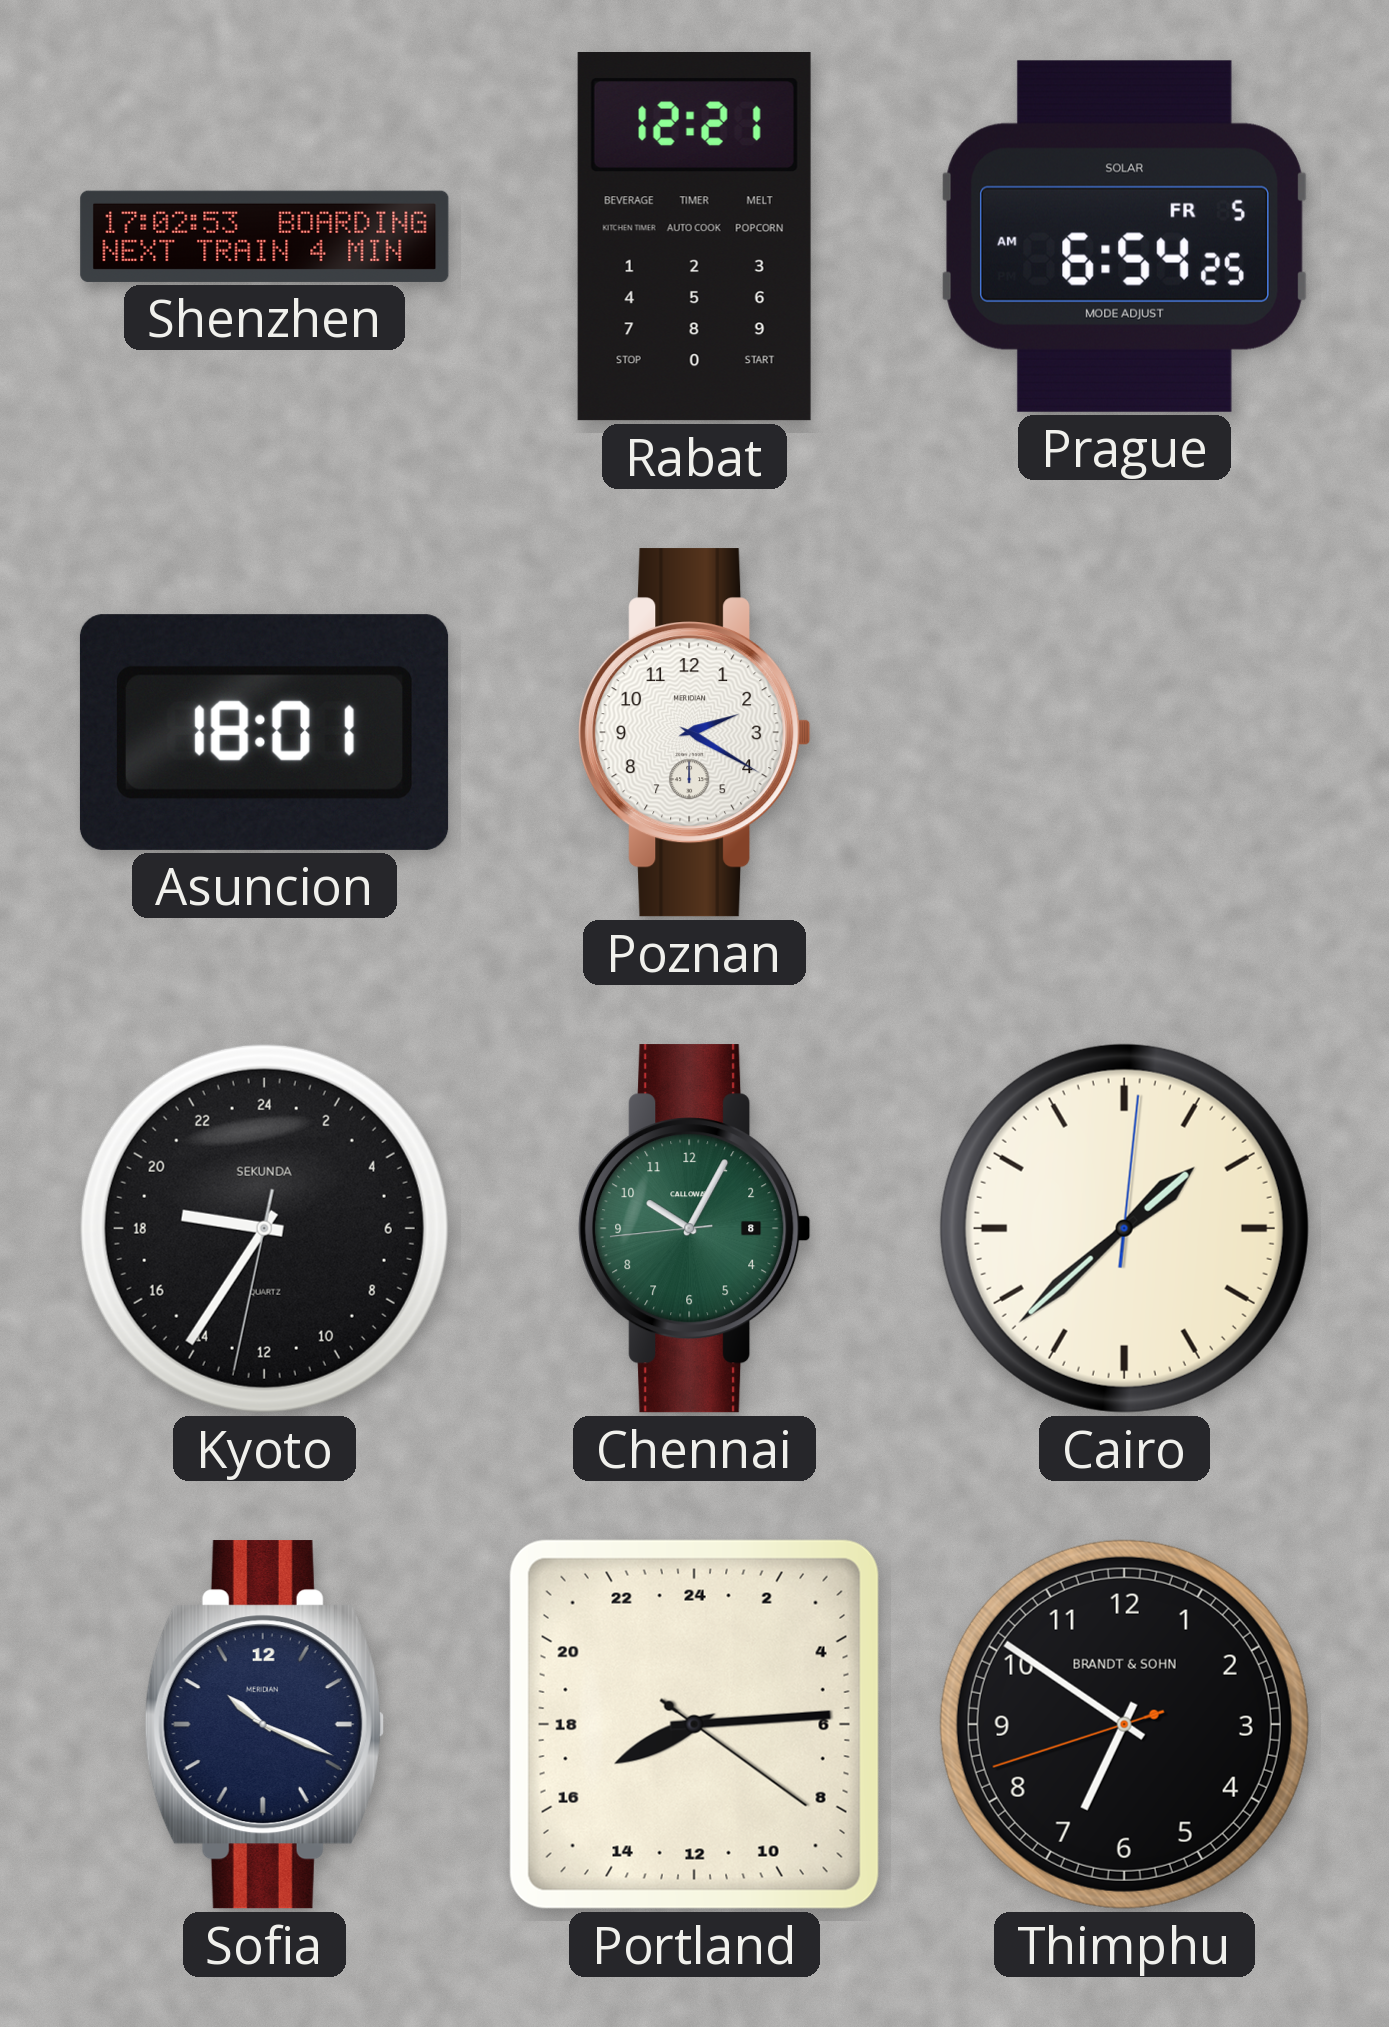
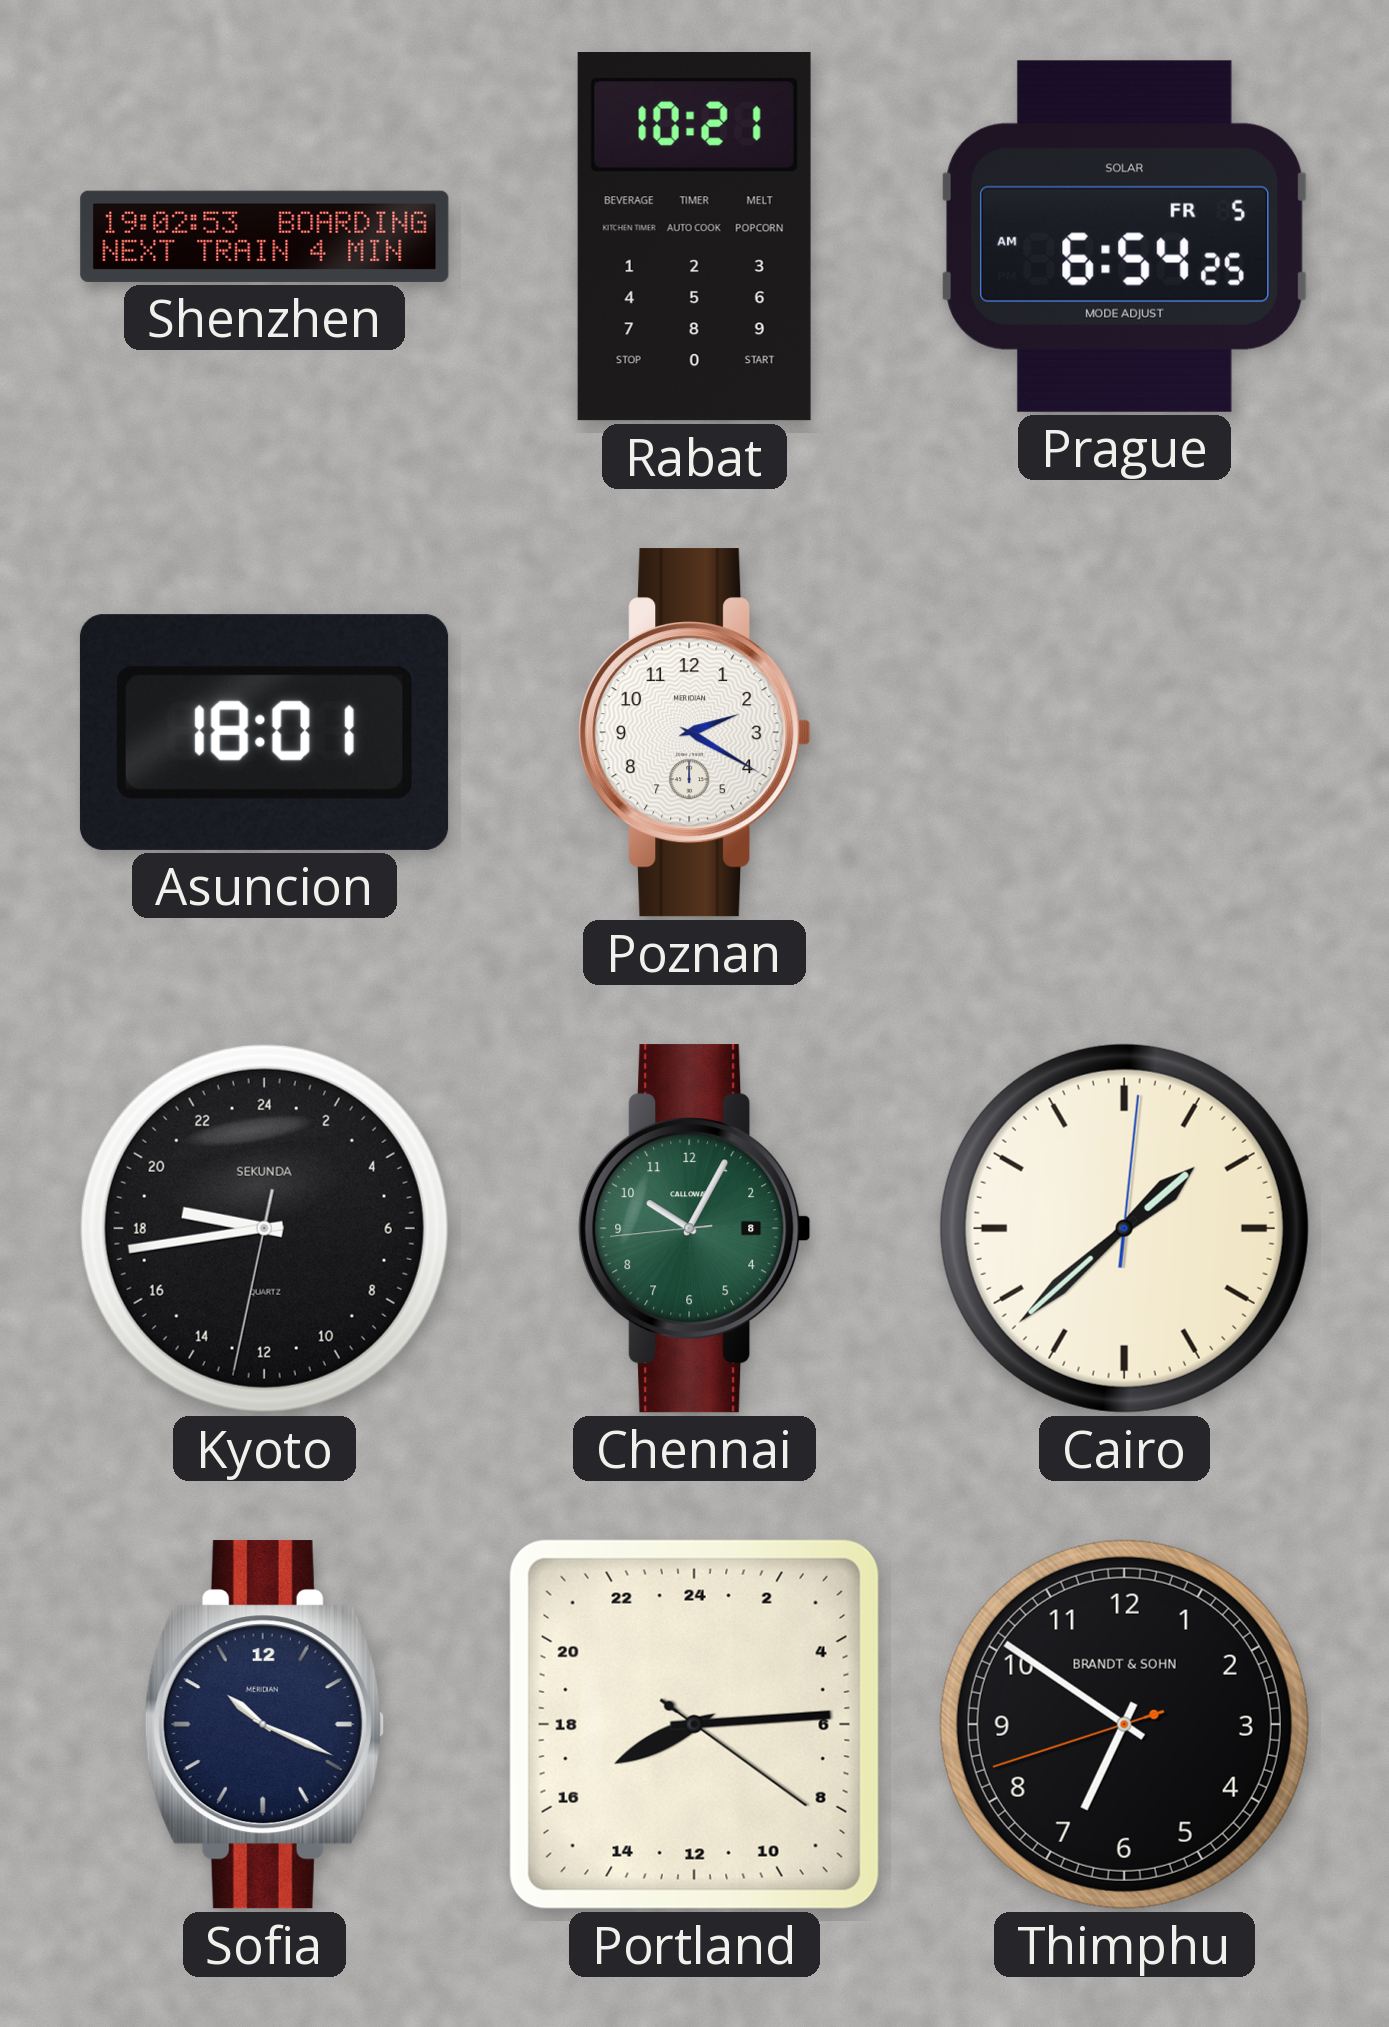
Shenzhen: 17:02 -> 19:02 (265, 236)
Rabat: 12:21 -> 10:21 (694, 237)
Kyoto: 18:35 -> 18:43 (264, 1228)
